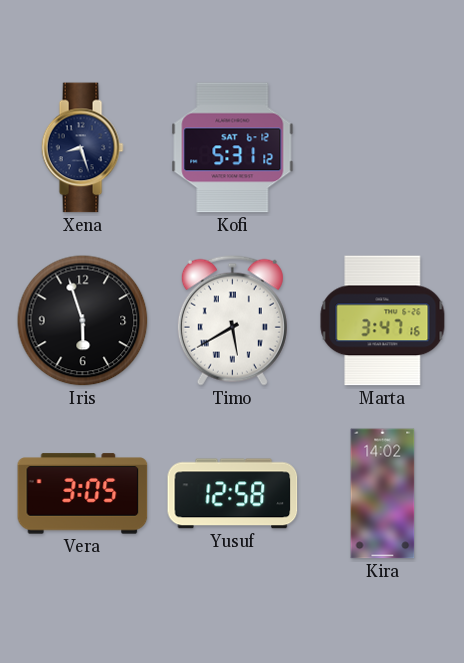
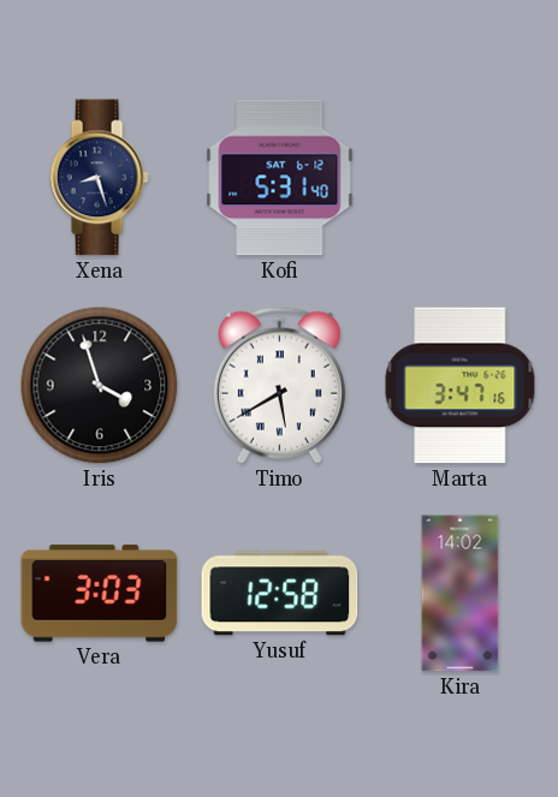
Kofi: 5:31:12 -> 5:31:40 (280, 178)
Iris: 5:57 -> 3:57 (100, 386)
Vera: 3:05 -> 3:03 (100, 594)
